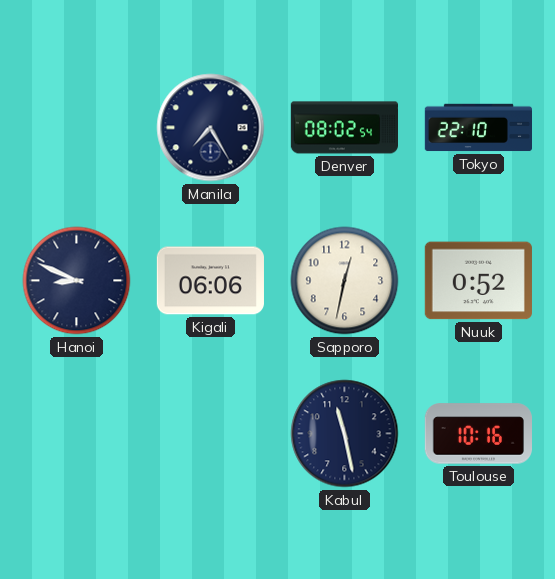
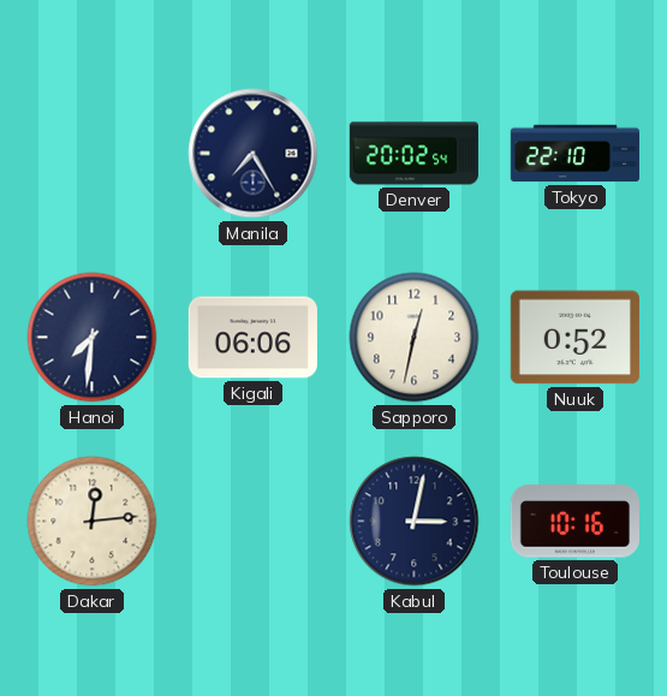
Denver: 08:02 -> 20:02 (413, 154)
Hanoi: 8:49 -> 7:31 (93, 338)
Dakar: none -> 12:14 (93, 522)
Kabul: 11:28 -> 3:02 (415, 522)
